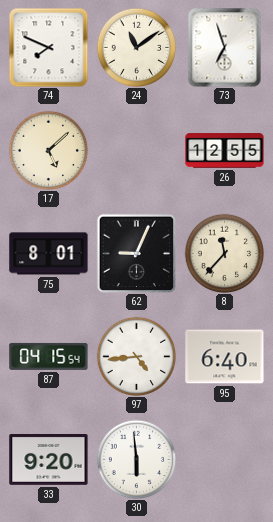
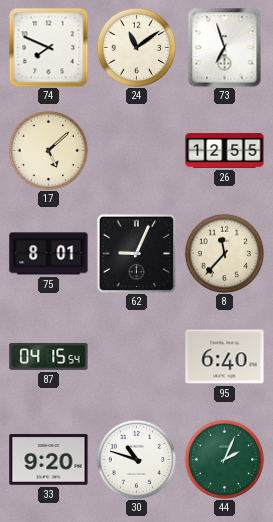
97: 4:44 -> none (136, 356)
30: 5:59 -> 10:48 (136, 459)
44: none -> 2:04 (224, 459)
